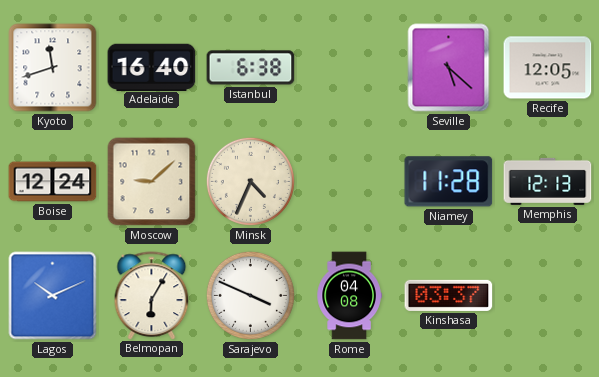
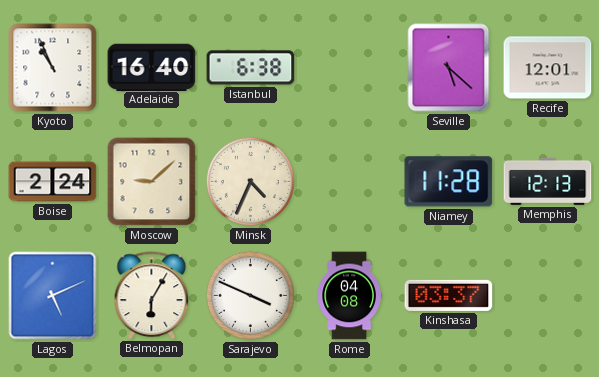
Kyoto: 11:42 -> 10:56 (53, 68)
Recife: 12:05 -> 12:01 (548, 68)
Boise: 12:24 -> 2:24 (53, 182)
Lagos: 10:11 -> 5:11 (53, 296)
